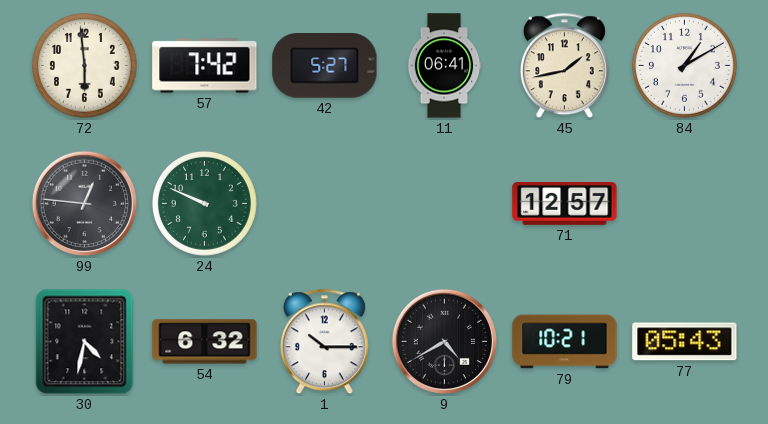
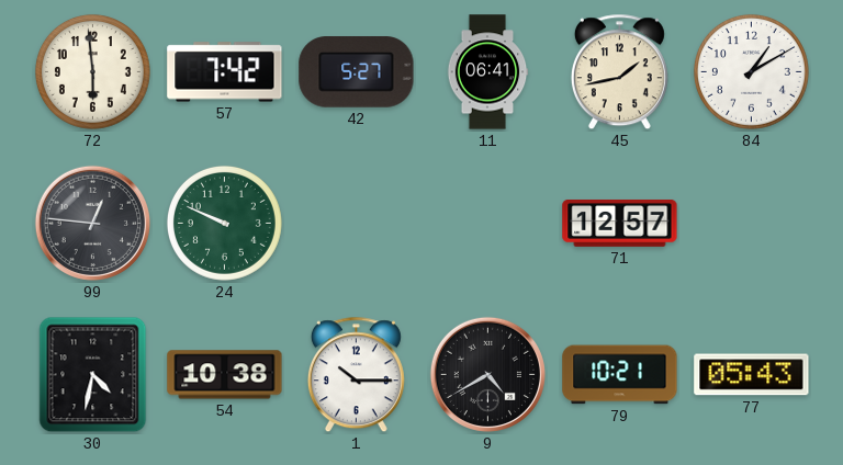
54: 6:32 -> 10:38 (225, 375)
